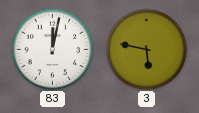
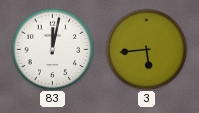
3: 5:47 -> 5:44 (146, 49)
